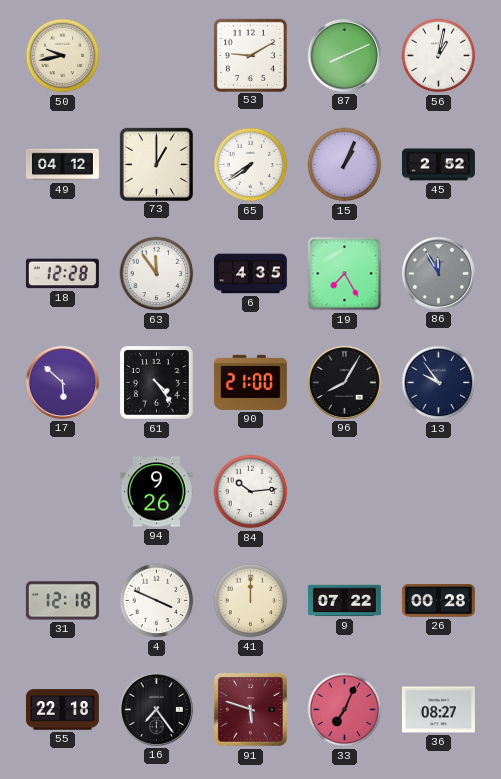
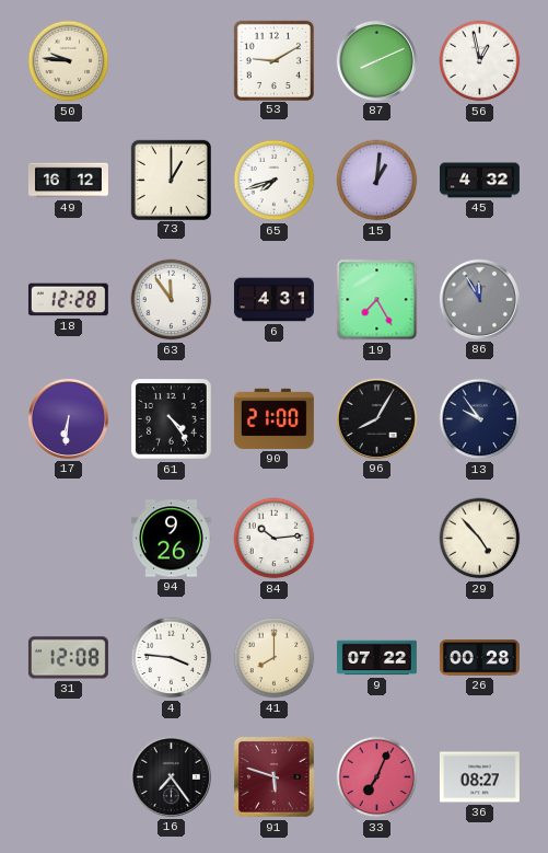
50: 9:43 -> 9:46 (69, 61)
56: 1:02 -> 12:58 (480, 61)
49: 04:12 -> 16:12 (69, 181)
65: 7:39 -> 7:42 (275, 181)
15: 1:04 -> 1:01 (377, 181)
45: 2:52 -> 4:32 (479, 181)
6: 4:35 -> 4:31 (273, 300)
17: 5:52 -> 6:31 (68, 418)
29: none -> 4:53 (480, 539)
31: 12:18 -> 12:08 (68, 658)
4: 3:49 -> 3:46 (172, 658)
41: 12:00 -> 8:00 (275, 658)
55: 22:18 -> none (62, 710)
